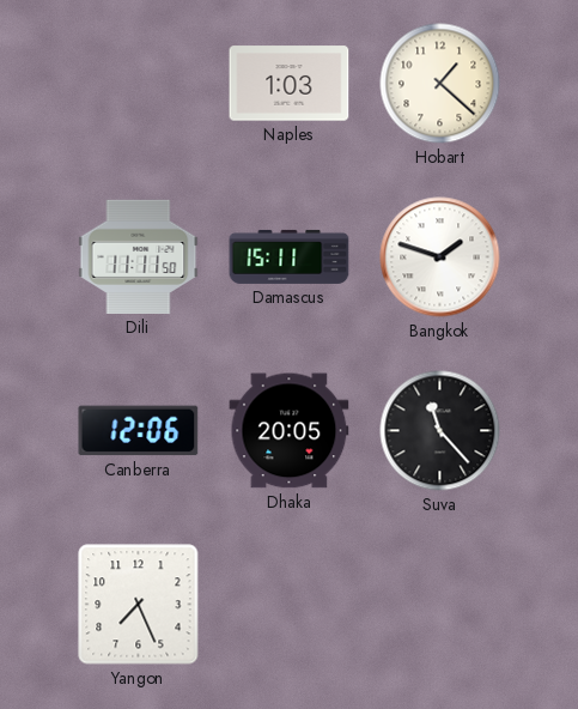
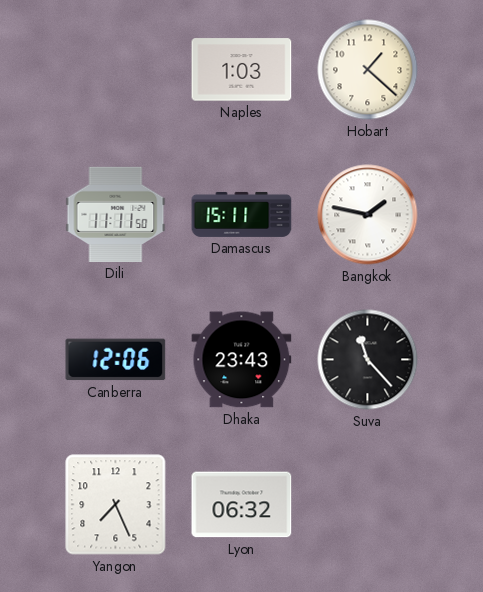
Bangkok: 1:48 -> 1:47 (368, 215)
Dhaka: 20:05 -> 23:43 (242, 360)
Lyon: none -> 06:32 (242, 505)
